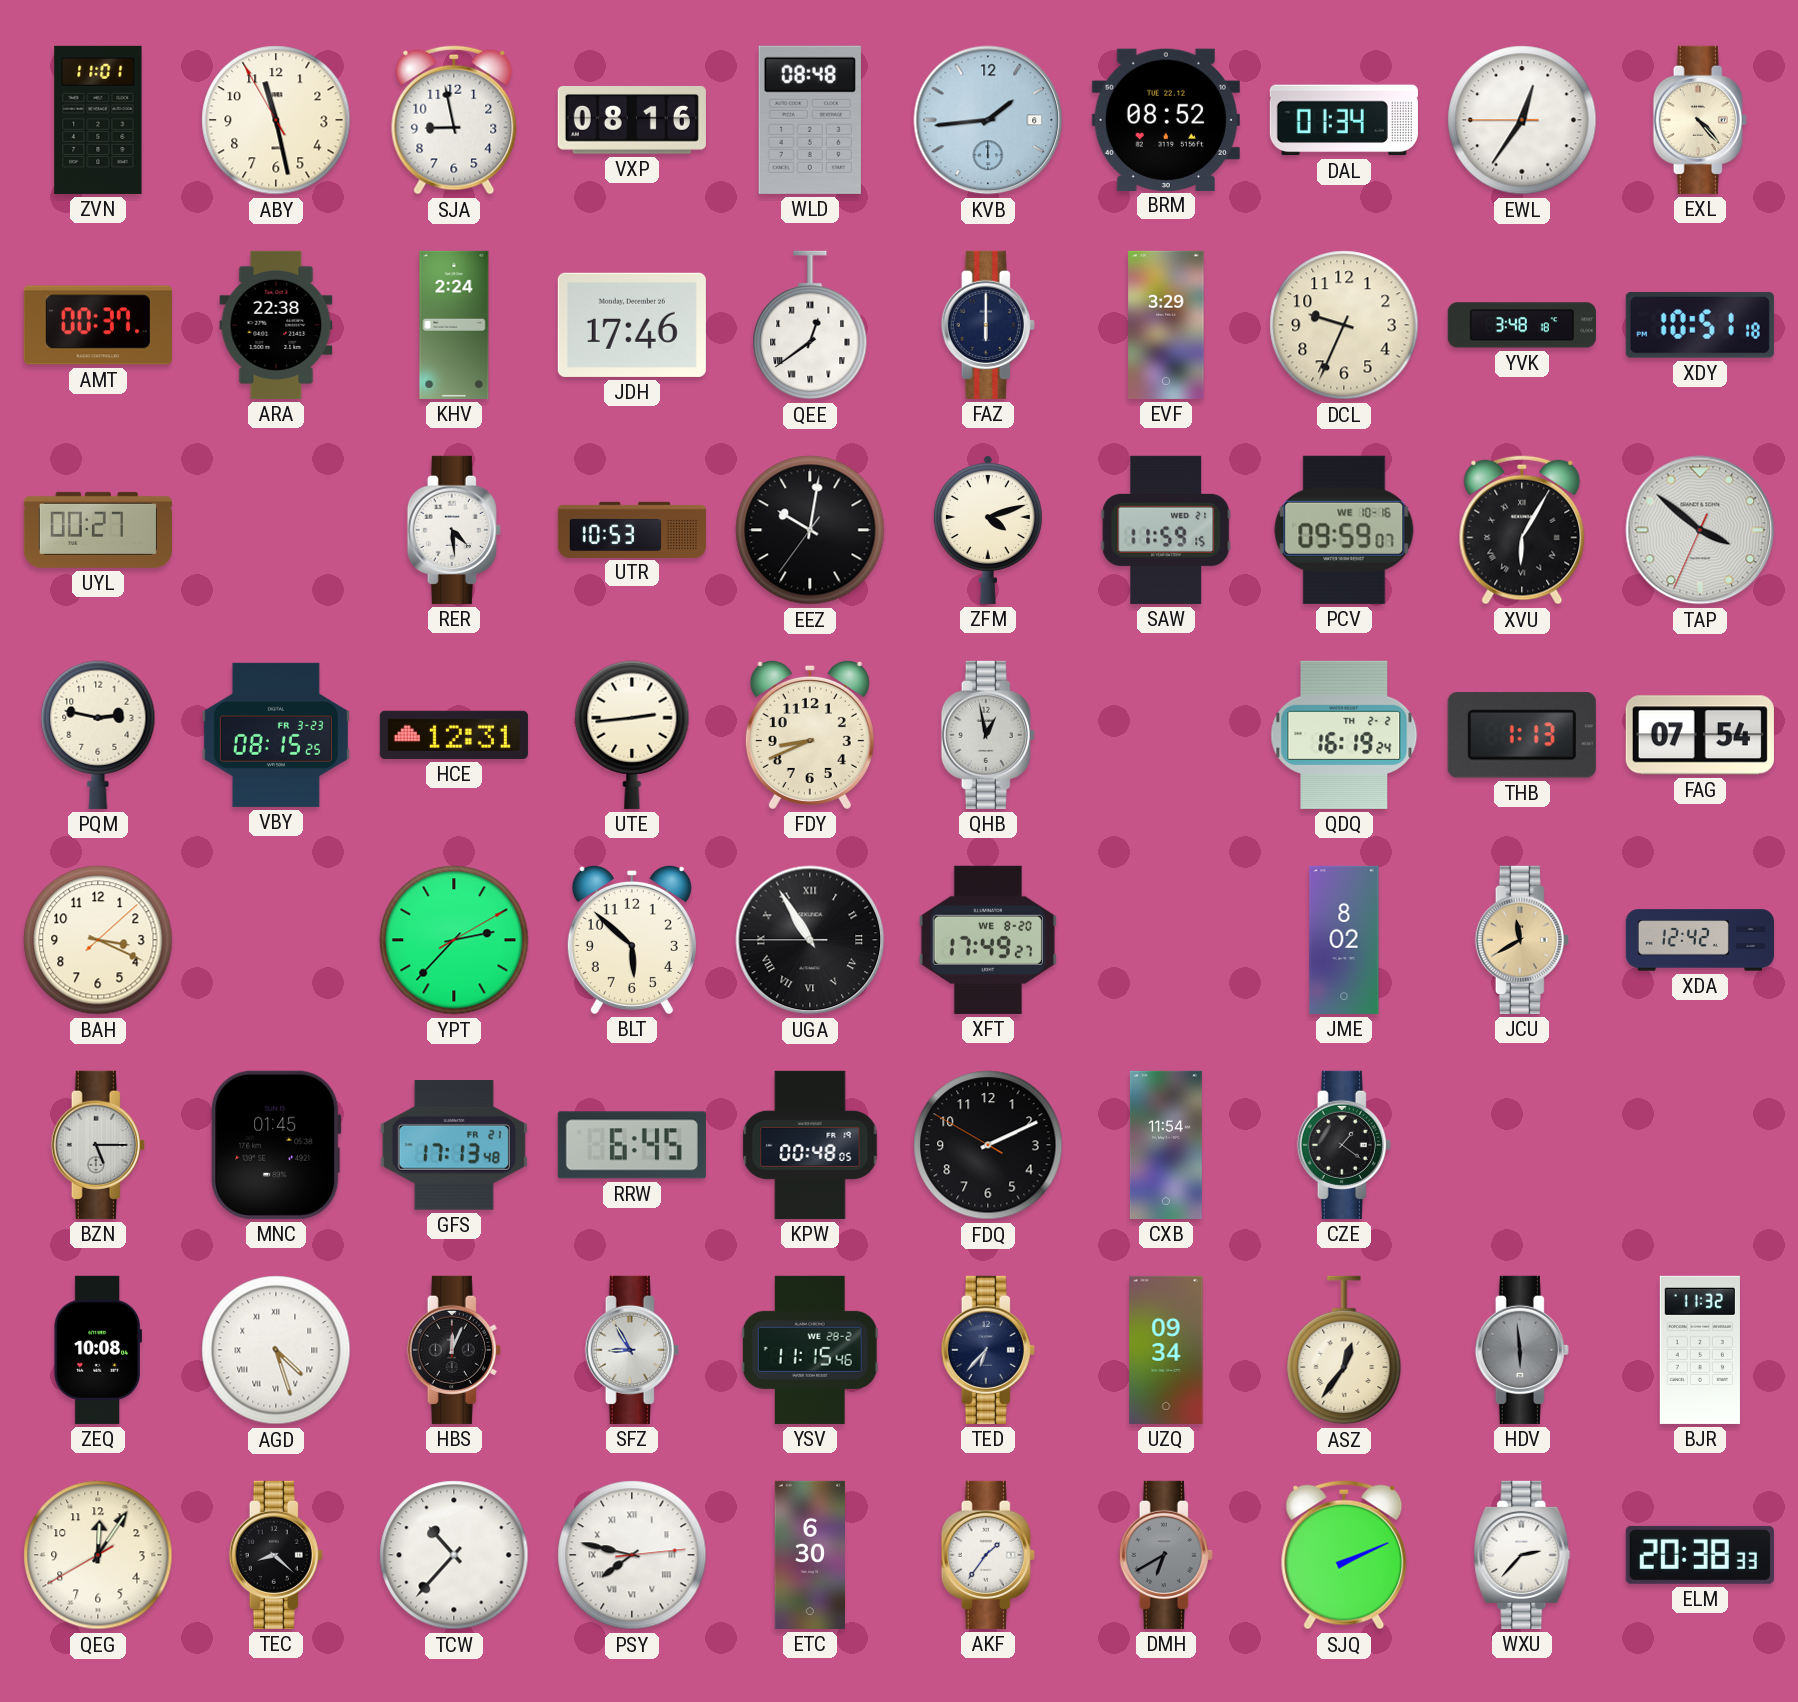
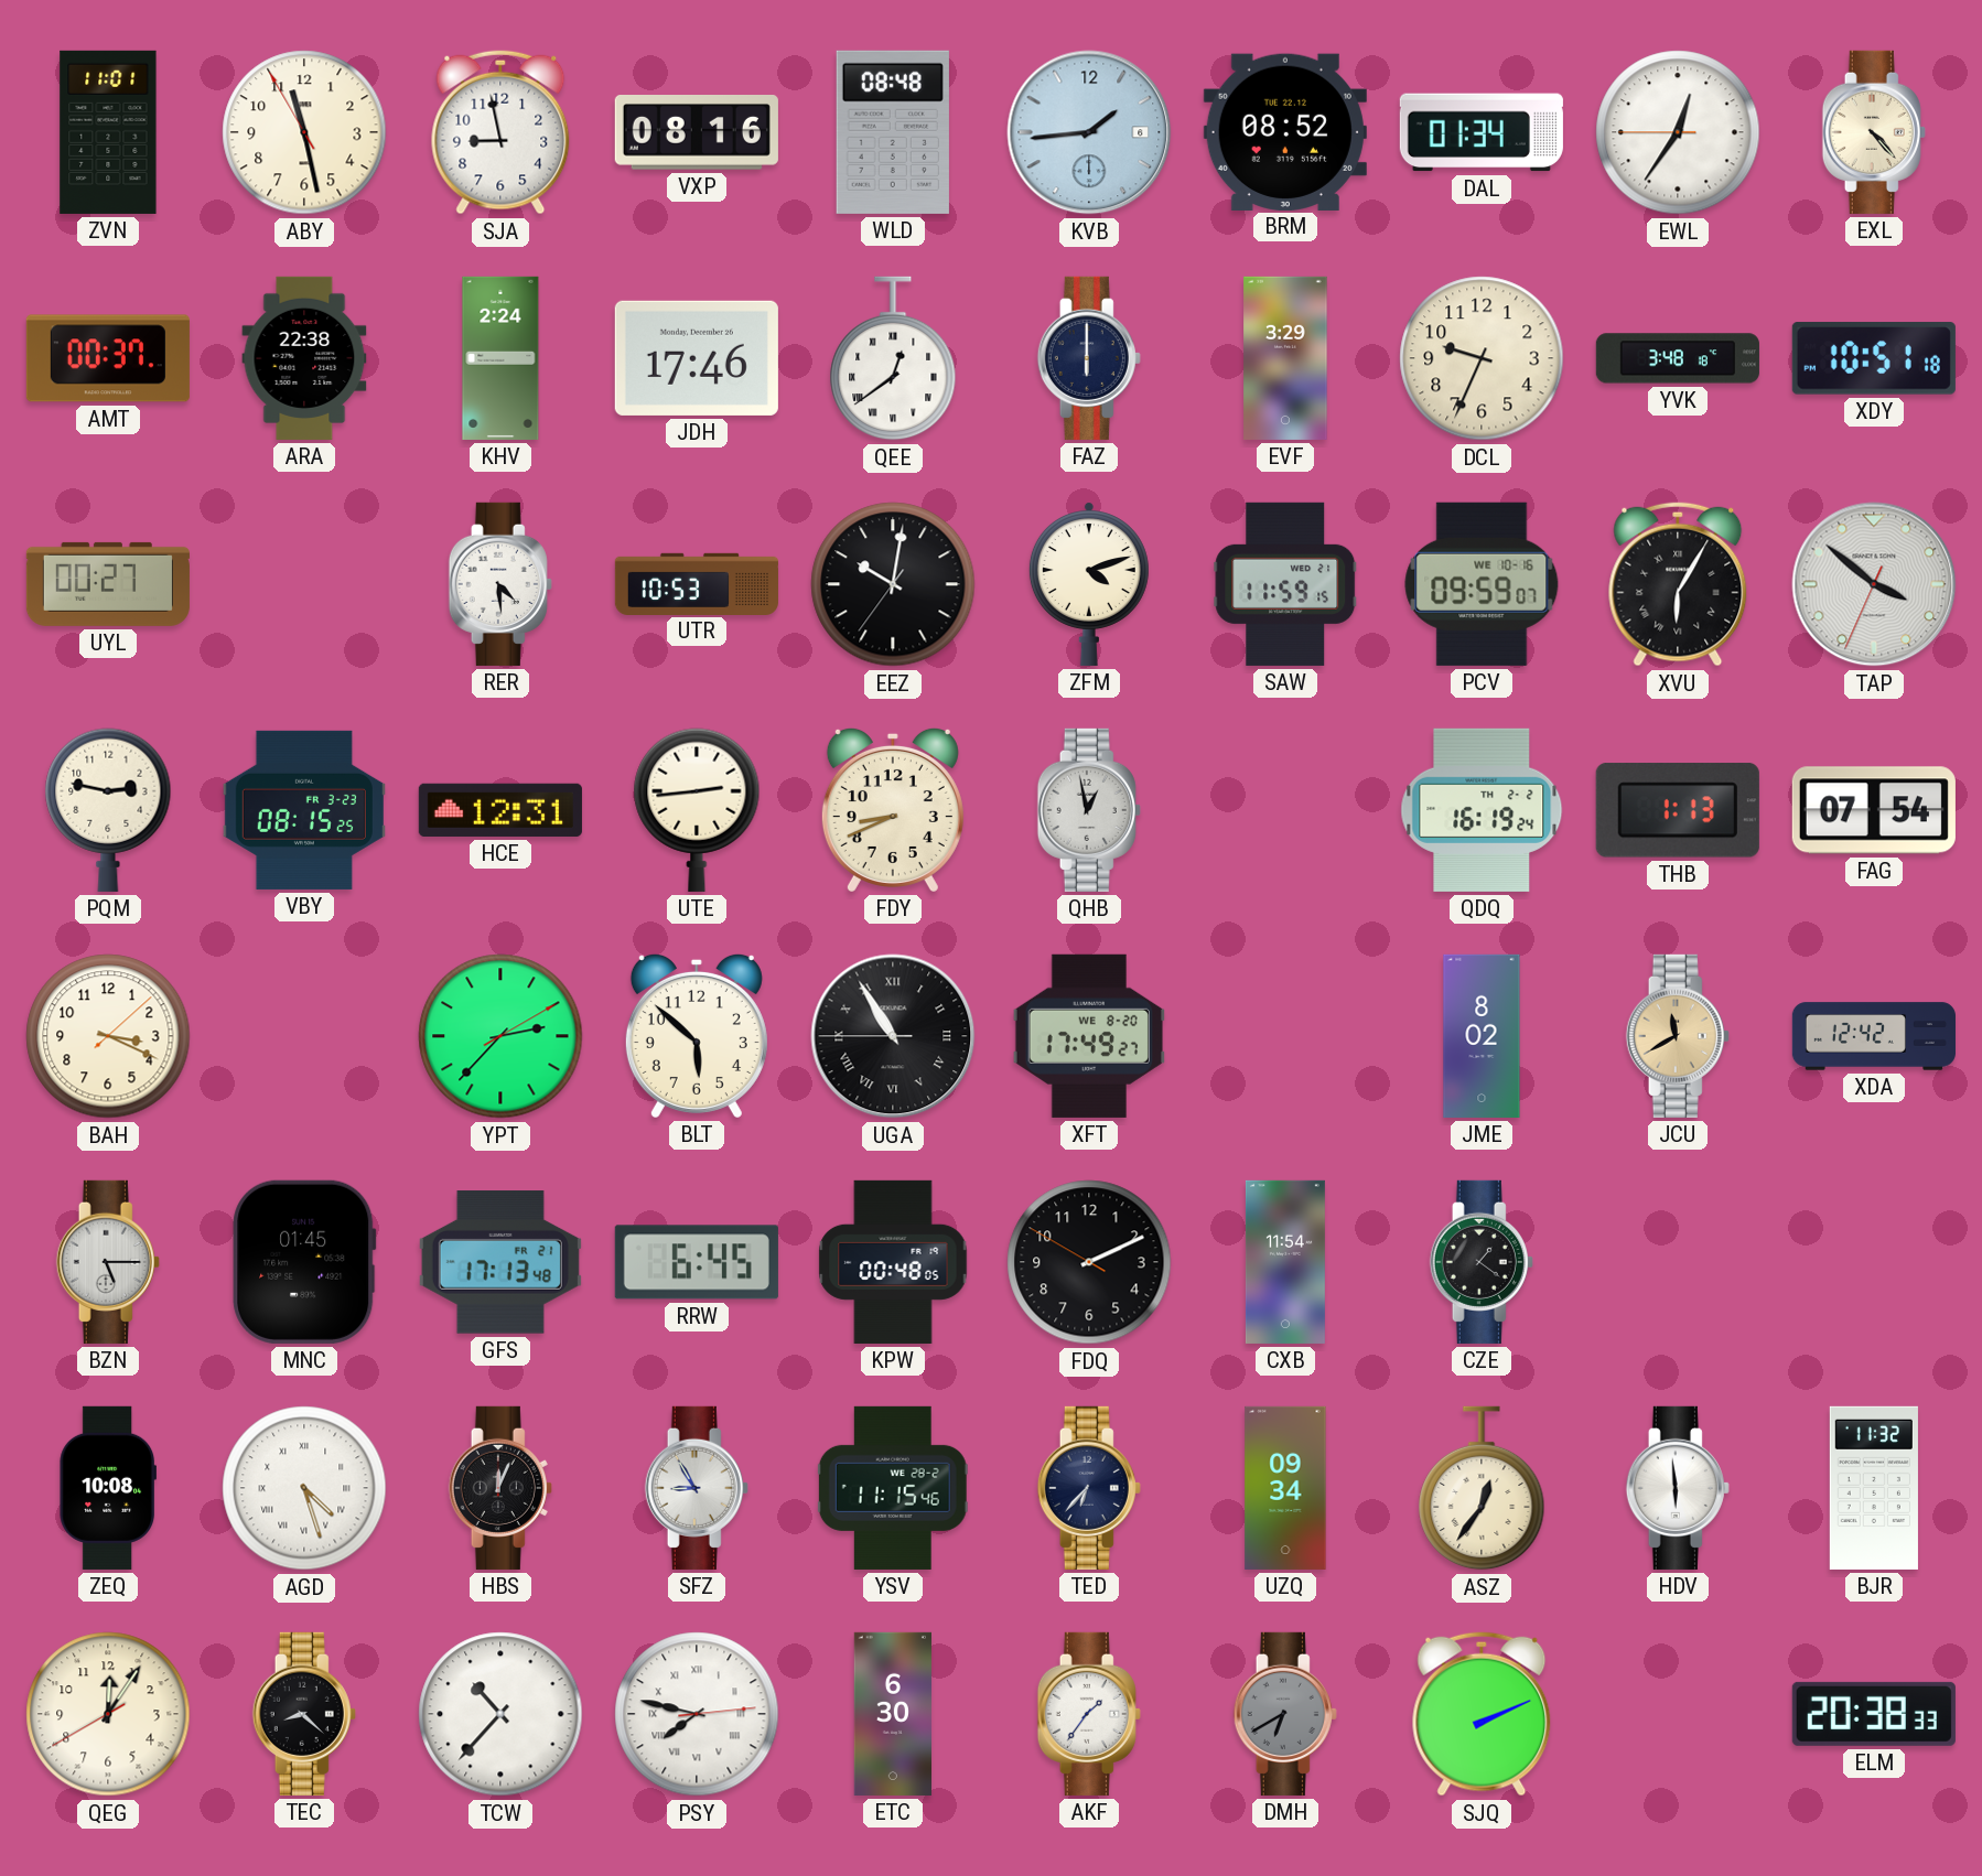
HDV dial: grey -> white (1678, 1488)
WXU: 2:37 -> none (1522, 1555)
